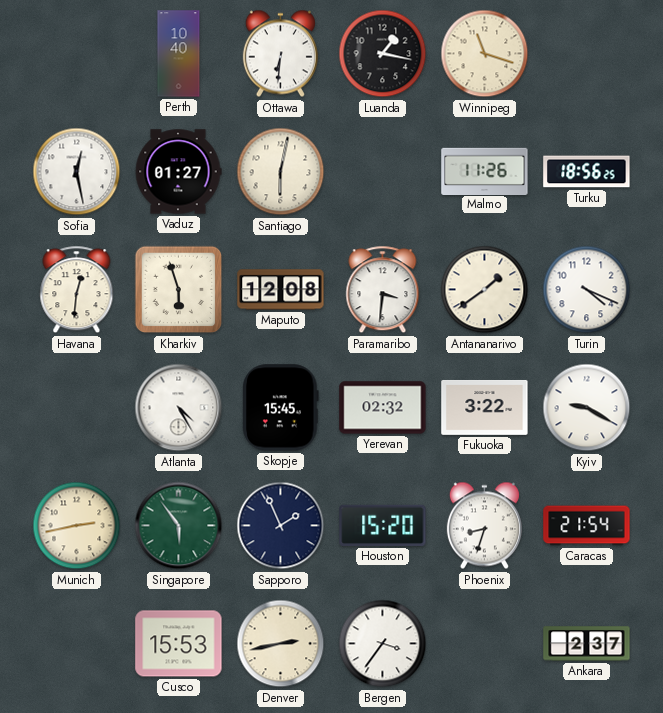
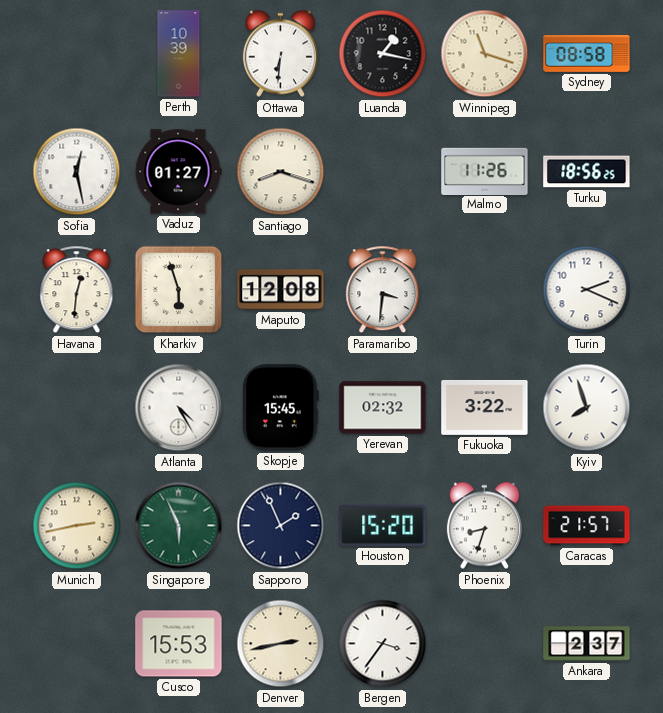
Perth: 10:40 -> 10:39 (179, 54)
Sydney: none -> 08:58 (587, 54)
Santiago: 6:02 -> 8:18 (281, 172)
Antananarivo: 1:39 -> none (485, 290)
Turin: 4:19 -> 2:19 (587, 290)
Kyiv: 9:20 -> 7:57 (587, 408)
Singapore: 5:54 -> 5:56 (179, 526)
Caracas: 21:54 -> 21:57 (587, 526)
